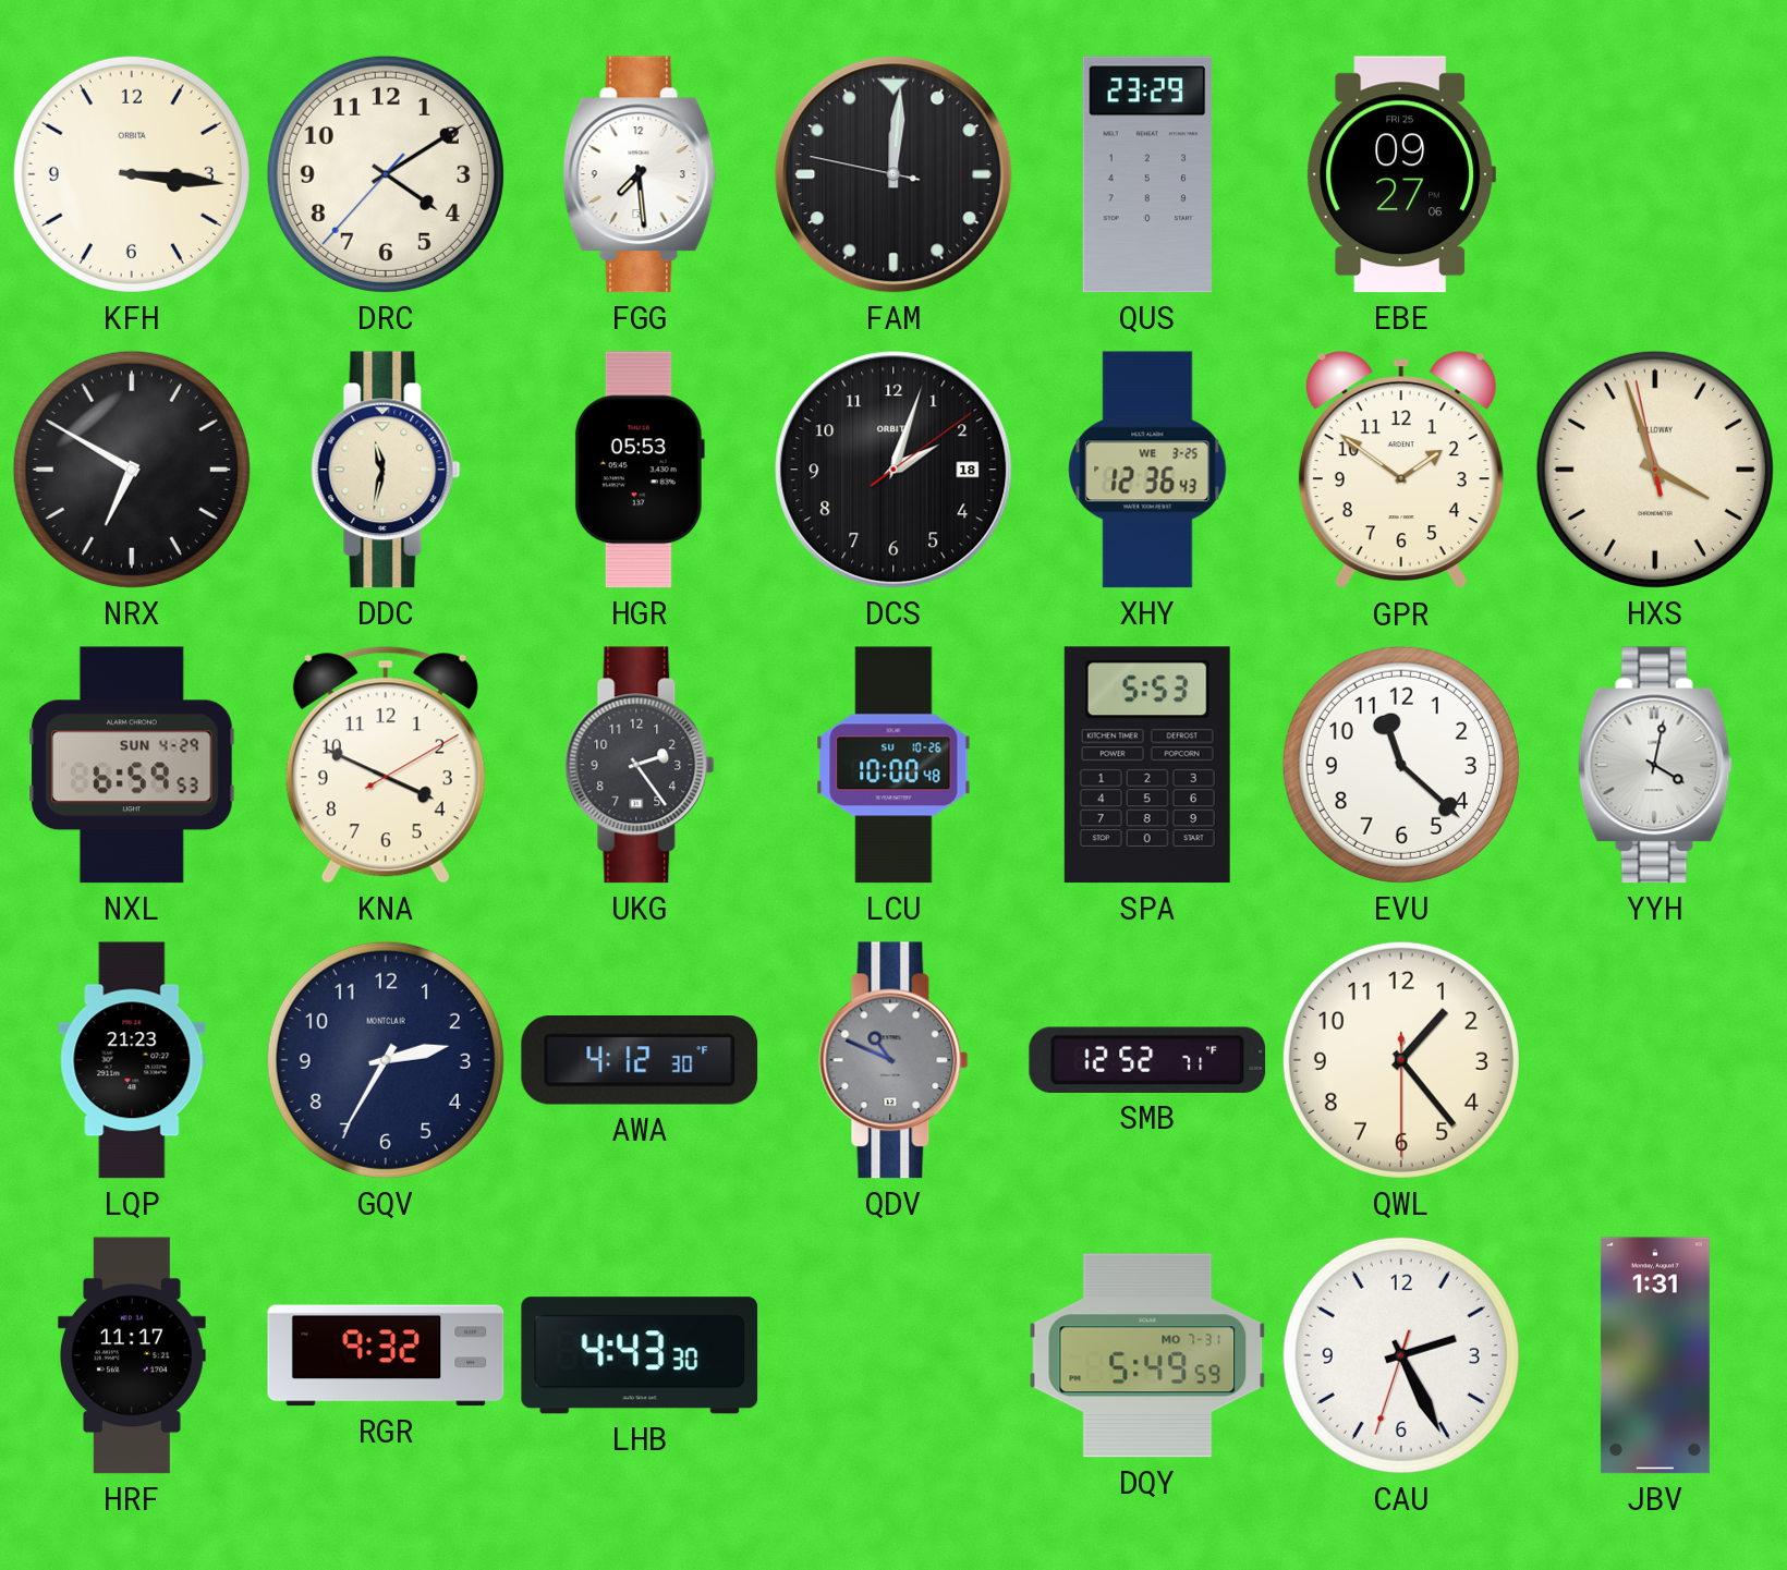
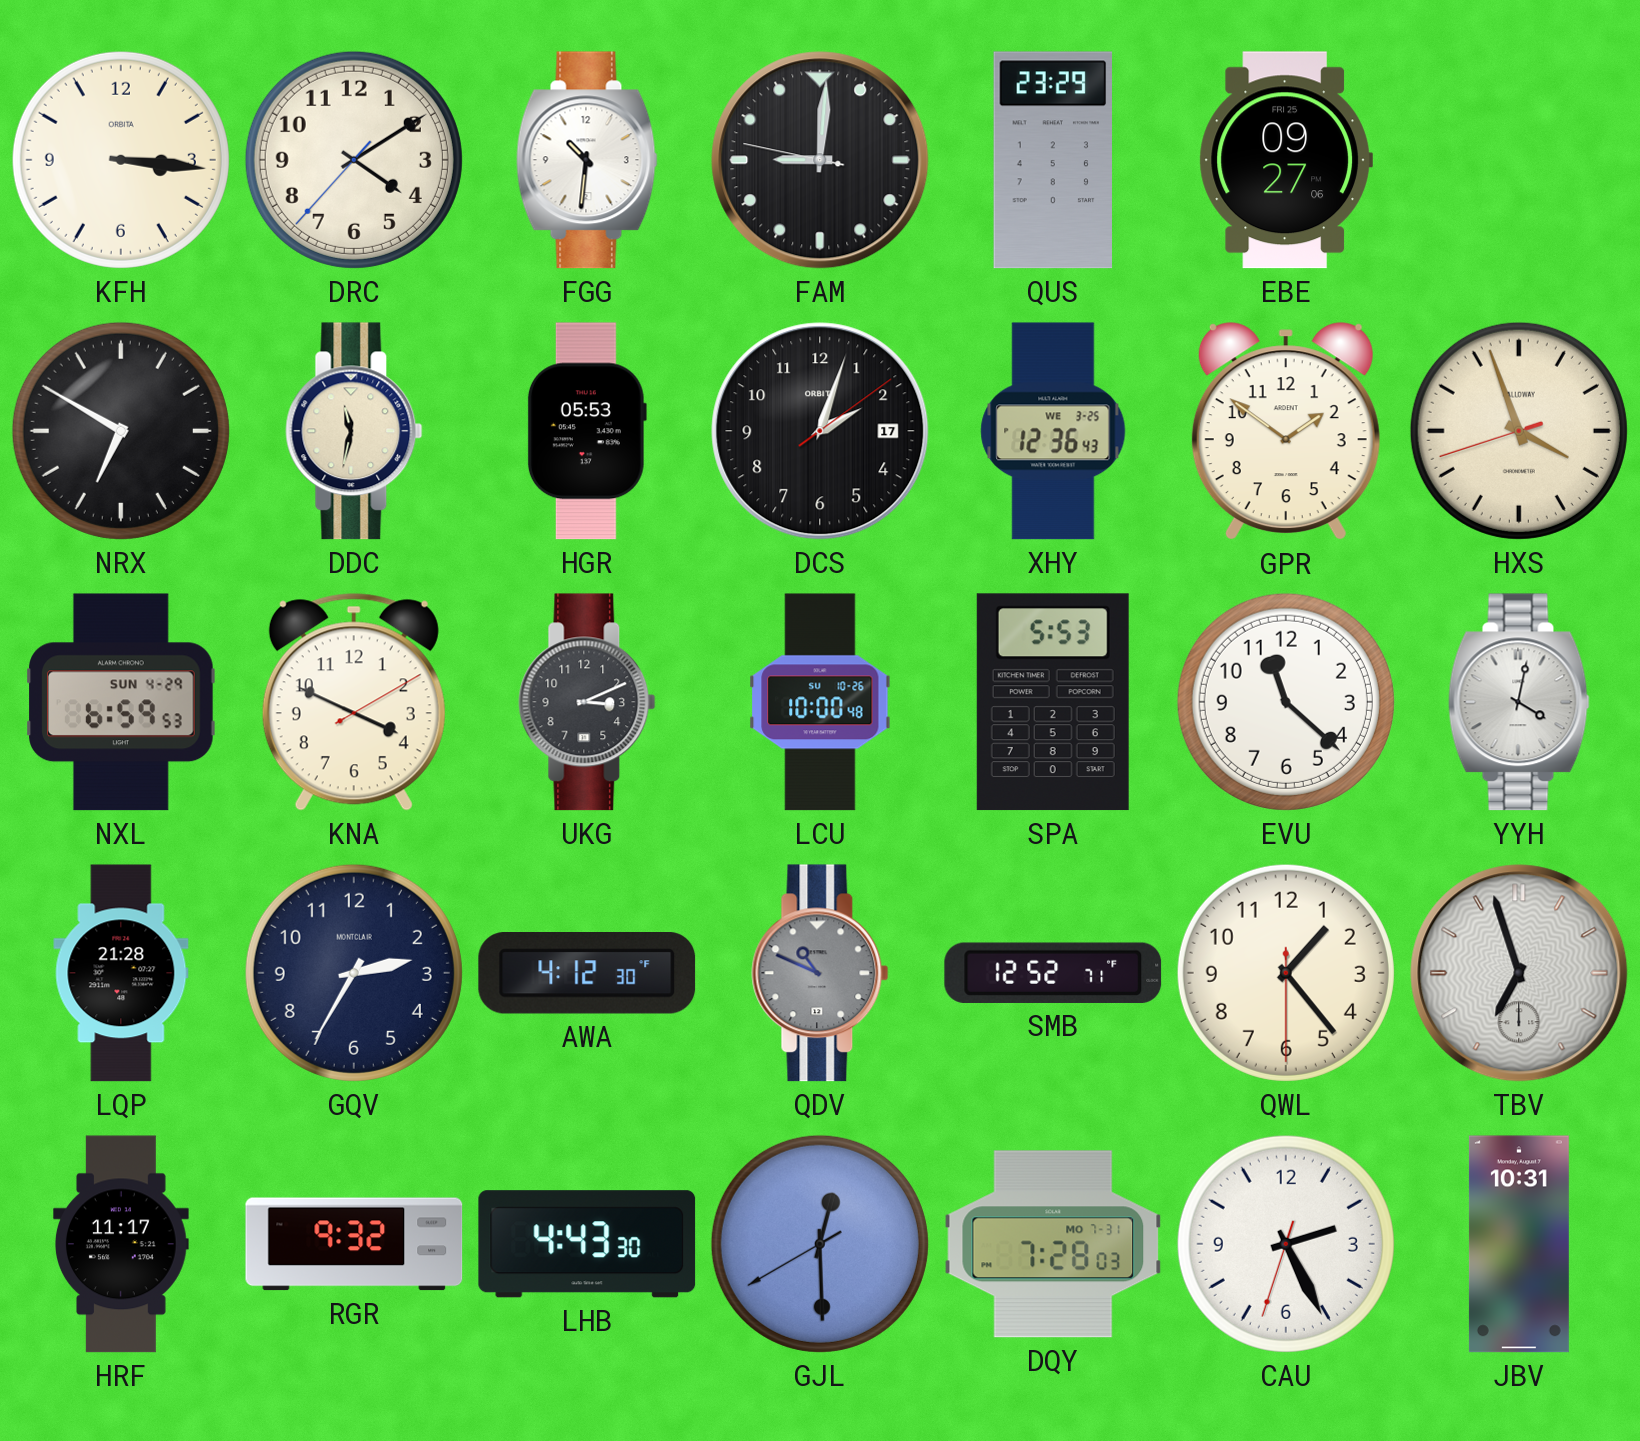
FGG: 7:29 -> 10:31 (587, 160)
FAM: 12:00 -> 9:00 (820, 160)
DCS date: 18 -> 17 (820, 431)
HXS: 3:56:58 -> 3:56:42 (1519, 431)
UKG: 2:24 -> 3:11 (587, 702)
LQP: 21:23 -> 21:28 (121, 973)
TBV: none -> 6:57 (1519, 973)
GJL: none -> 12:29 (820, 1244)
DQY: 5:49 -> 7:28 (1053, 1244)
JBV: 1:31 -> 10:31 (1519, 1244)
